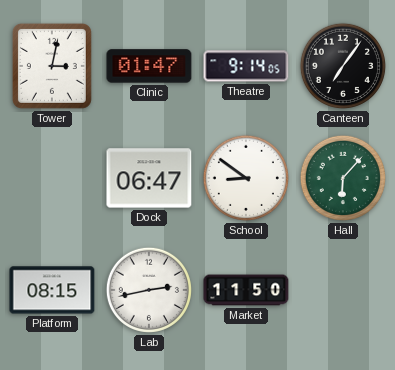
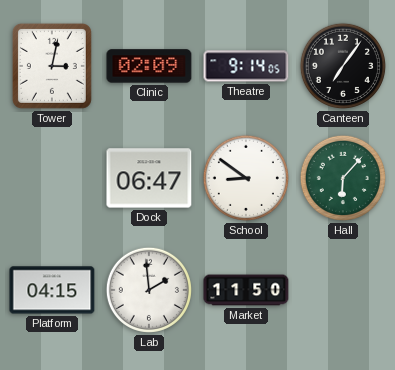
Clinic: 01:47 -> 02:09 (149, 66)
Platform: 08:15 -> 04:15 (52, 290)
Lab: 2:43 -> 1:59 (149, 290)
